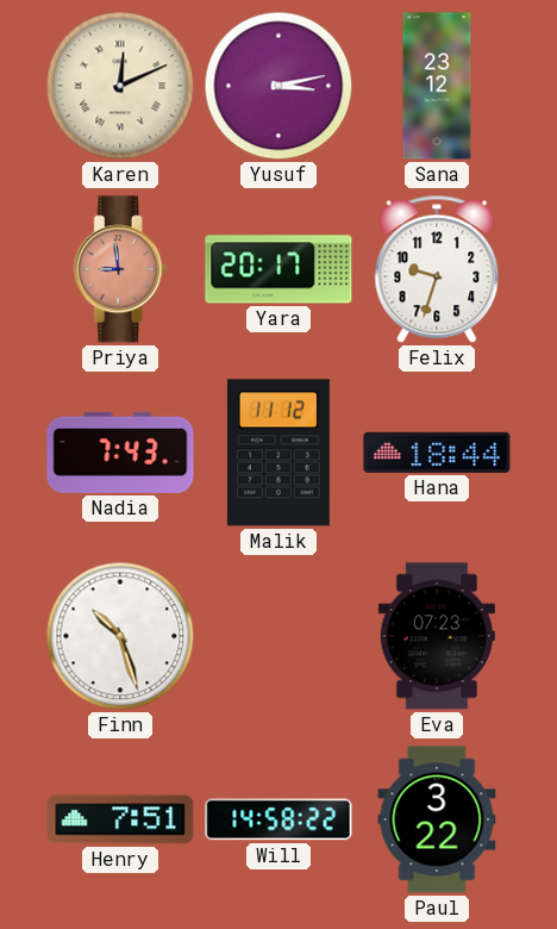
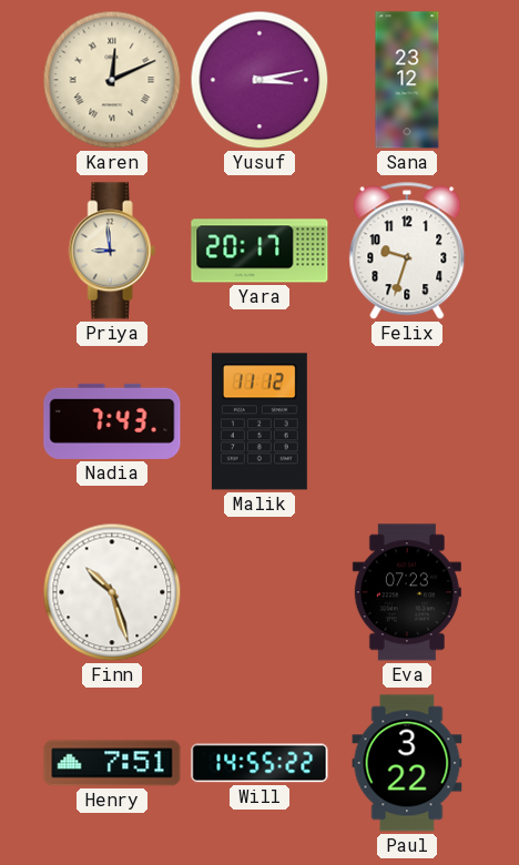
Priya dial: salmon -> cream (112, 251)
Hana: 18:44 -> none (437, 453)
Will: 14:58 -> 14:55 (259, 763)
